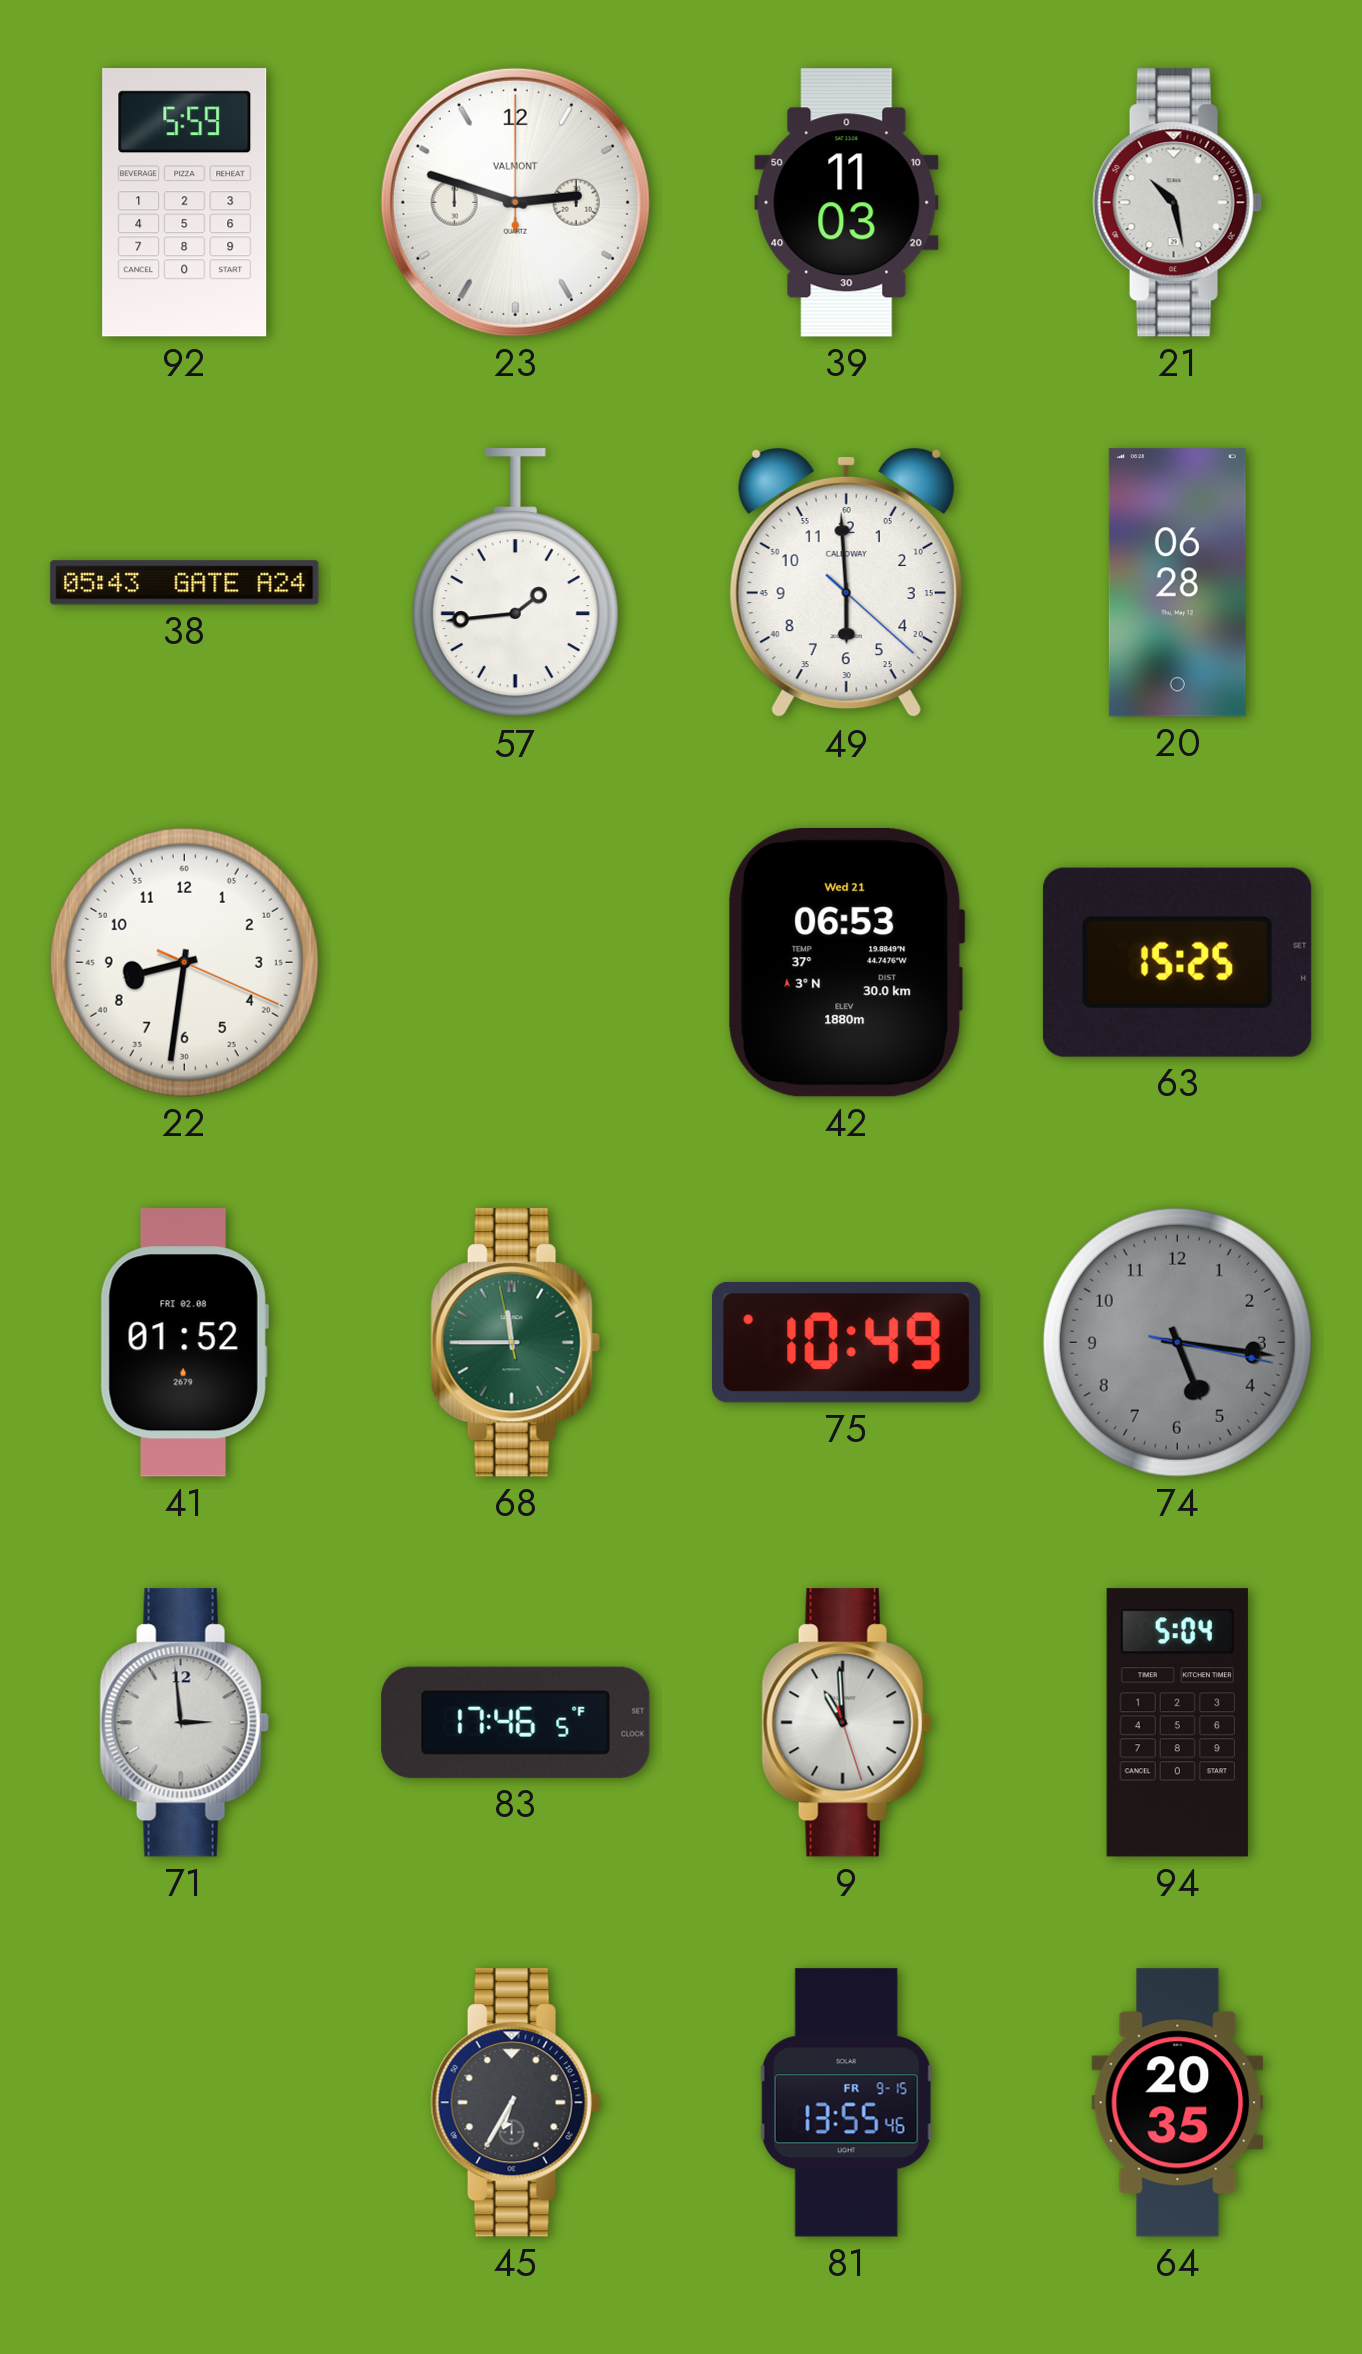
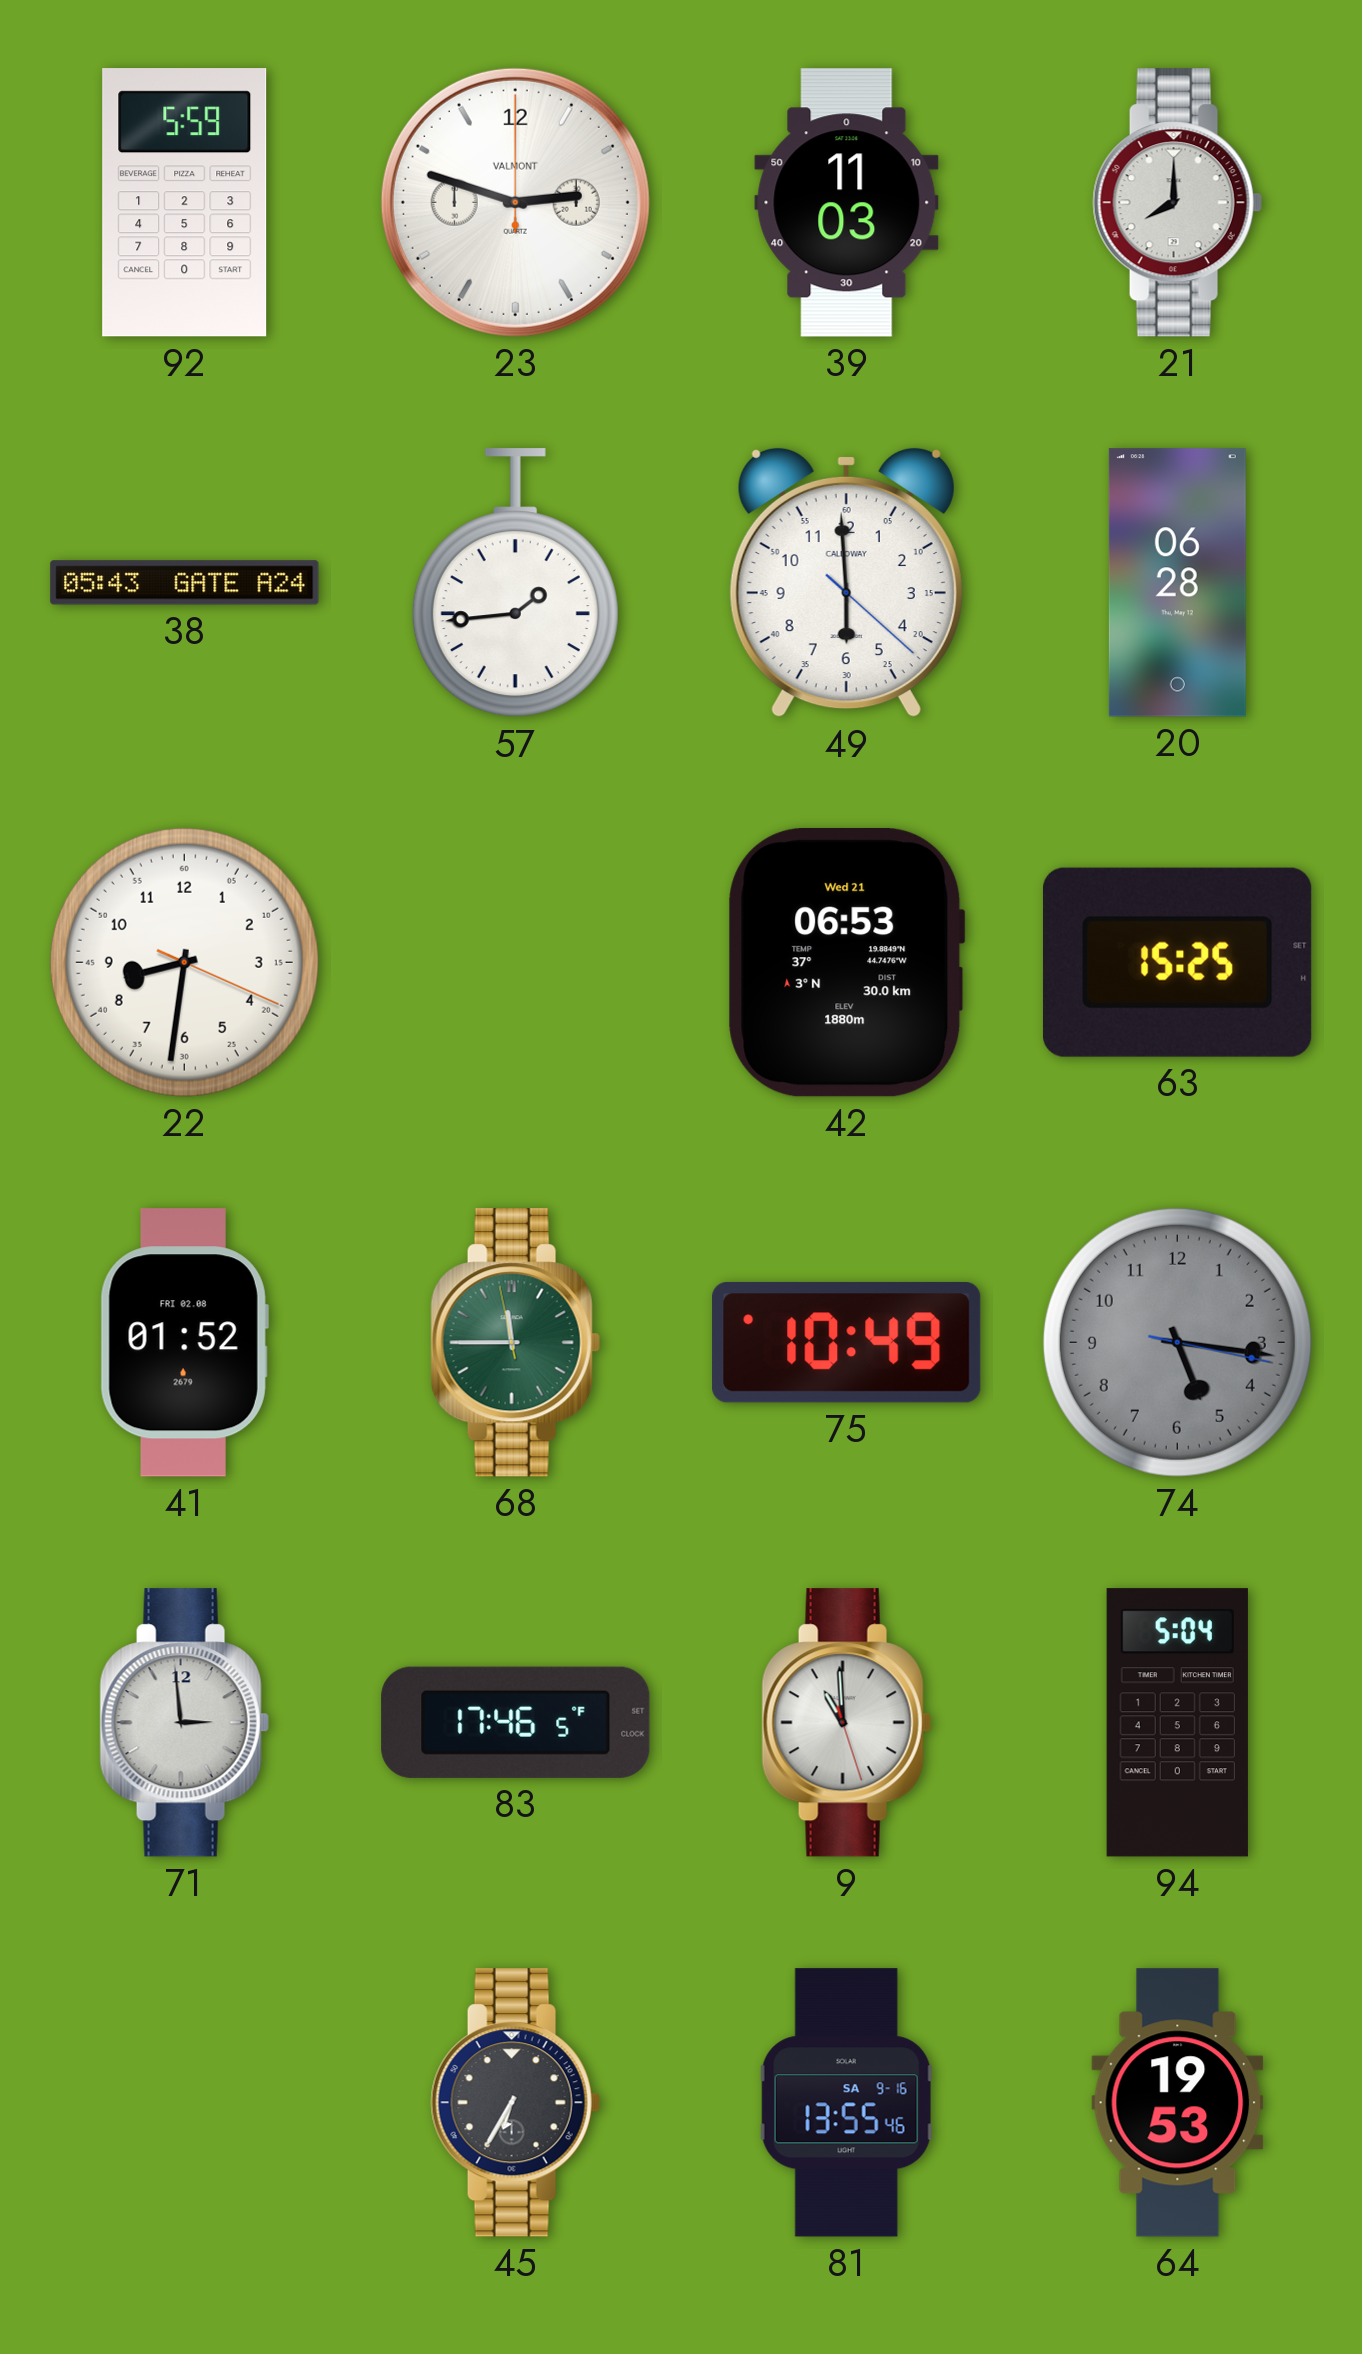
21: 10:28 -> 8:00 (1177, 203)
81 date: FR 9-15 -> SA 9-16 (847, 2103)
64: 20:35 -> 19:53 (1178, 2103)
